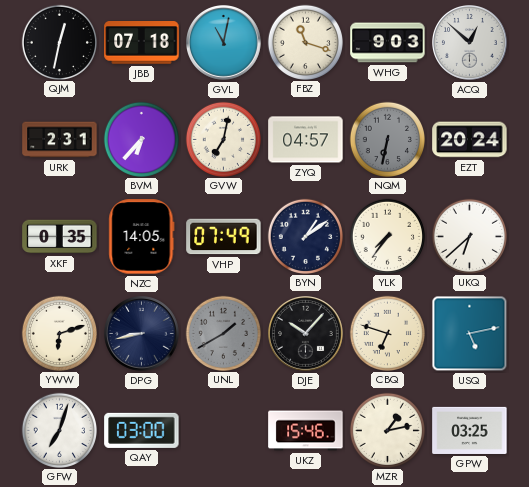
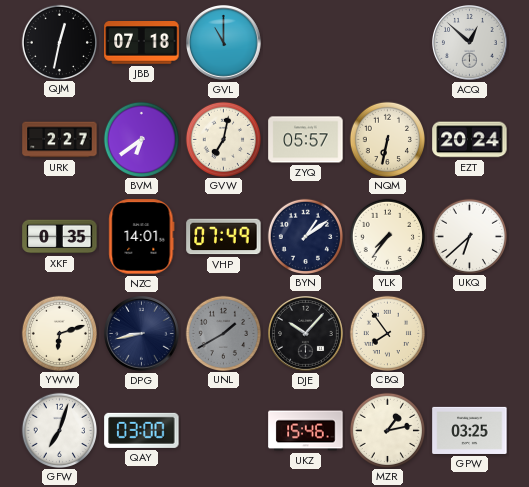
GVL: 11:02 -> 11:00 (224, 43)
FBZ: 11:18 -> none (305, 42)
WHG: 9:03 -> none (388, 43)
URK: 2:31 -> 2:27 (60, 140)
BVM: 6:37 -> 6:39 (141, 139)
ZYQ: 04:57 -> 05:57 (306, 140)
NQM dial: grey -> cream (387, 139)
NZC: 14:05 -> 14:01 (142, 237)
CBQ: 6:48 -> 7:54 (387, 333)
USQ: 5:13 -> none (470, 334)
